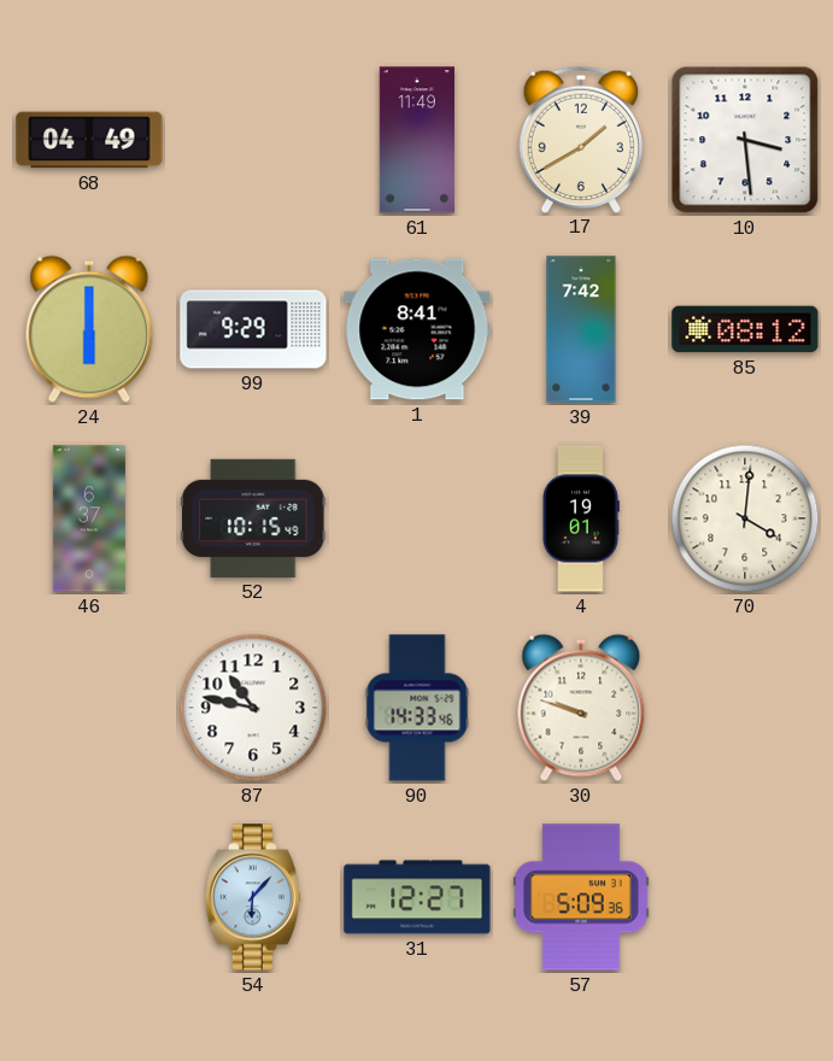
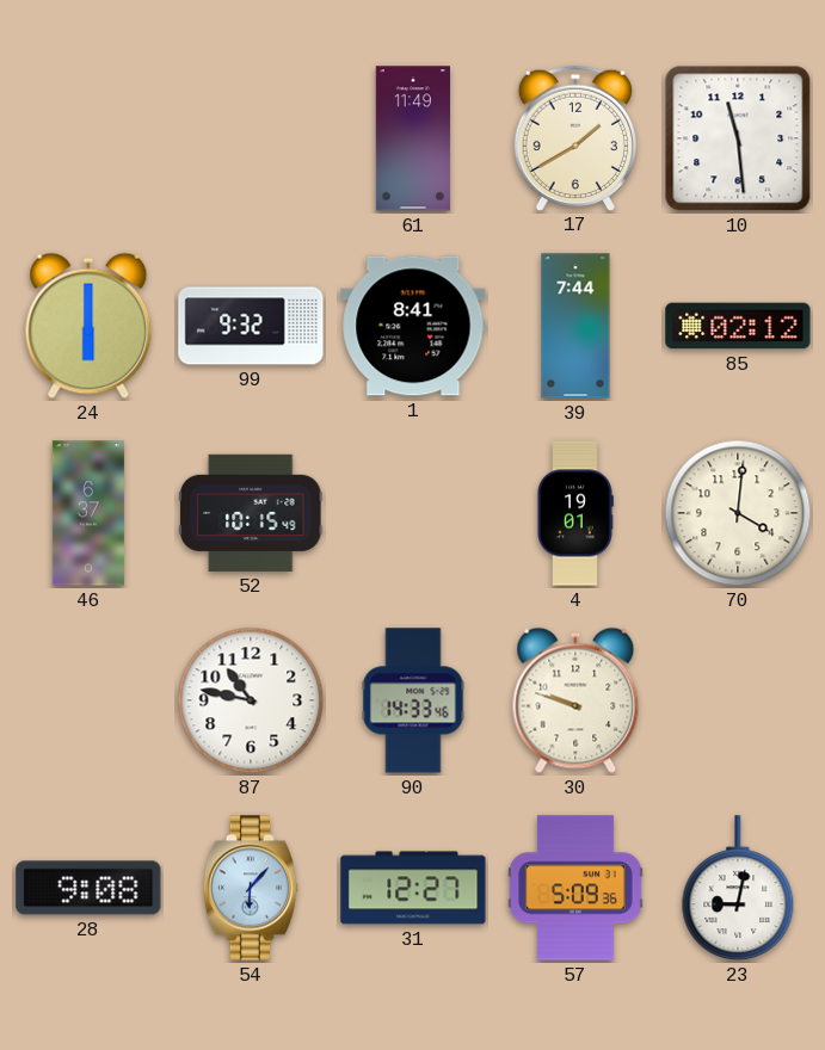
68: 04:49 -> none (89, 140)
10: 3:29 -> 11:29 (738, 138)
99: 9:29 -> 9:32 (251, 326)
39: 7:42 -> 7:44 (575, 326)
85: 08:12 -> 02:12 (738, 326)
28: none -> 9:08 (88, 888)
23: none -> 9:02 (738, 889)
